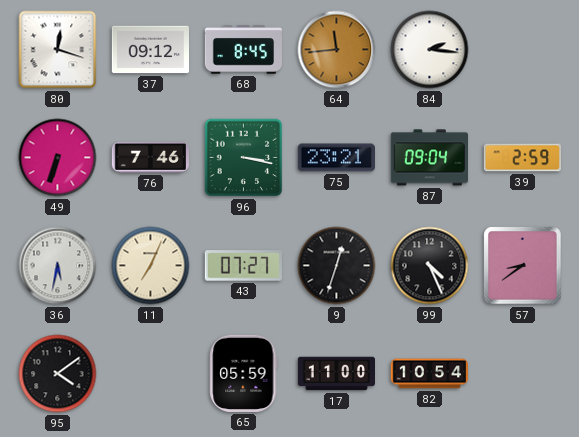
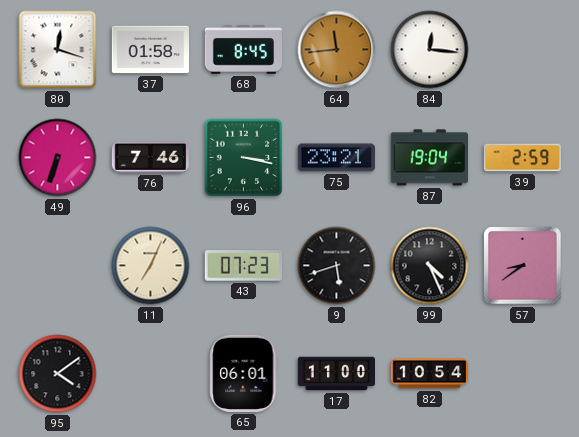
37: 09:12 -> 01:58 (150, 50)
84: 2:16 -> 12:16 (430, 50)
87: 09:04 -> 19:04 (429, 158)
36: 5:32 -> none (58, 266)
43: 07:27 -> 07:23 (243, 266)
9: 12:33 -> 5:42 (337, 266)
65: 05:59 -> 06:01 (244, 373)
